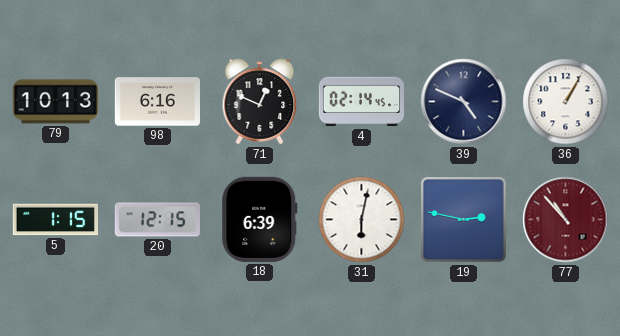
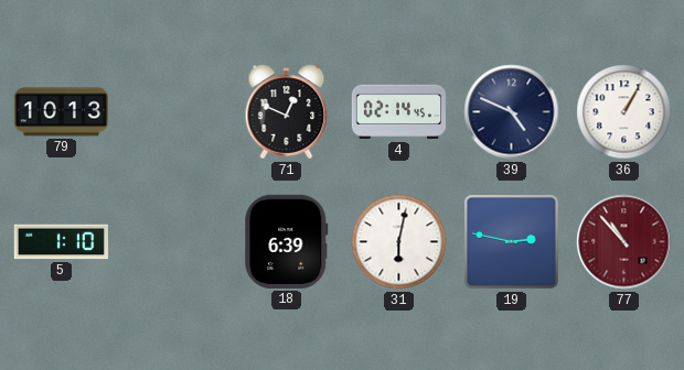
98: 6:16 -> none (157, 102)
5: 1:15 -> 1:10 (61, 242)
20: 12:15 -> none (157, 220)
